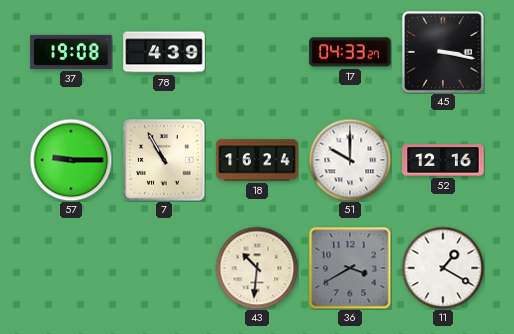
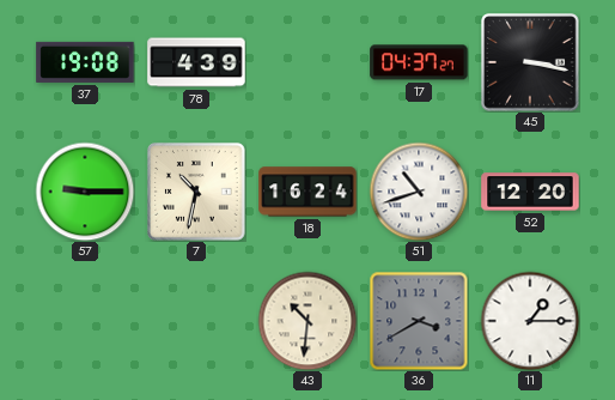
17: 04:33 -> 04:37 (419, 62)
7: 10:55 -> 10:32 (196, 192)
51: 10:00 -> 10:42 (419, 192)
52: 12:16 -> 12:20 (530, 192)
11: 1:20 -> 1:15 (530, 321)
